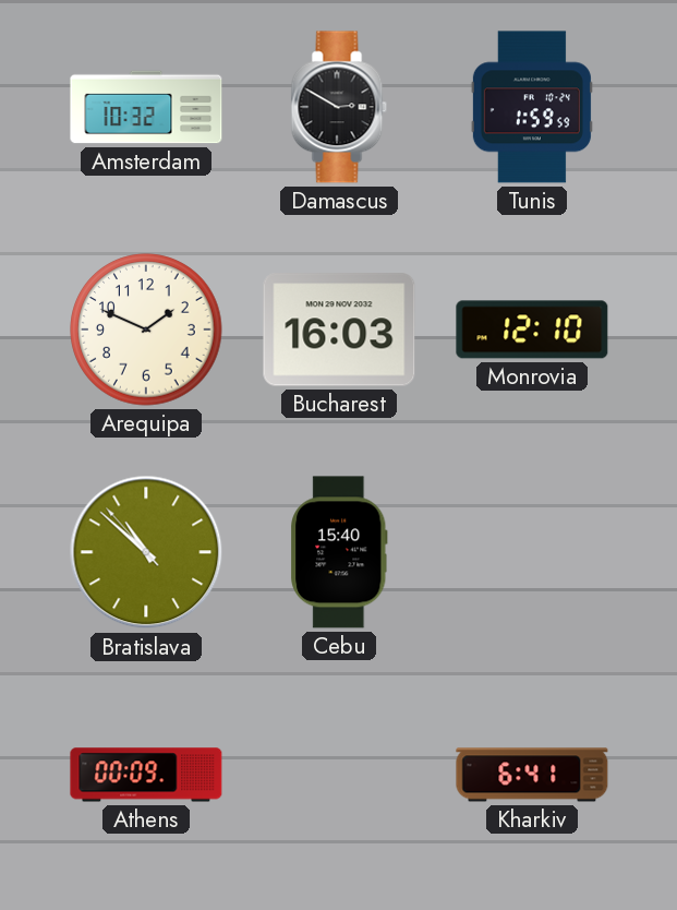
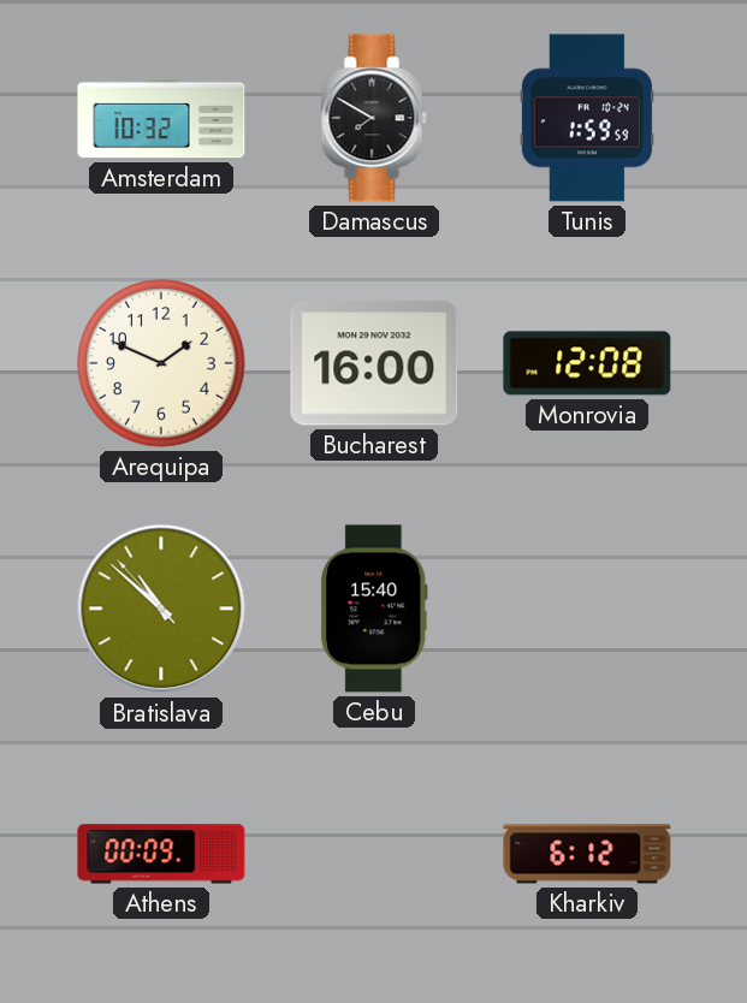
Damascus: 2:50 -> 7:50 (374, 118)
Bucharest: 16:03 -> 16:00 (374, 363)
Monrovia: 12:10 -> 12:08 (587, 363)
Kharkiv: 6:41 -> 6:12 (587, 854)
